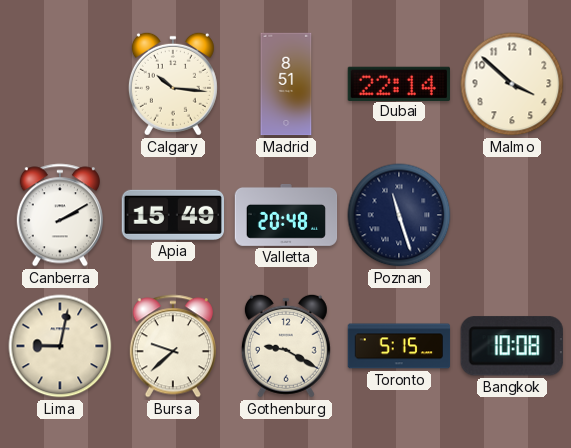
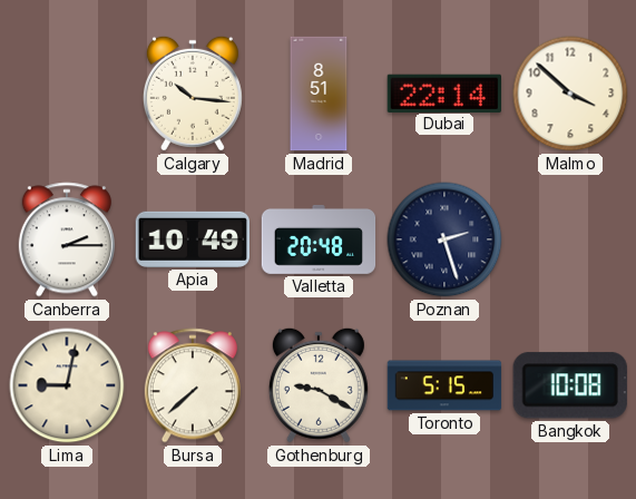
Canberra: 2:10 -> 2:15 (67, 239)
Apia: 15:49 -> 10:49 (192, 239)
Poznan: 11:27 -> 2:27 (444, 239)
Bursa: 9:38 -> 7:38 (193, 385)
